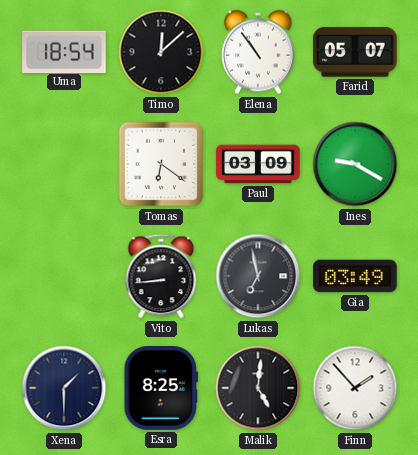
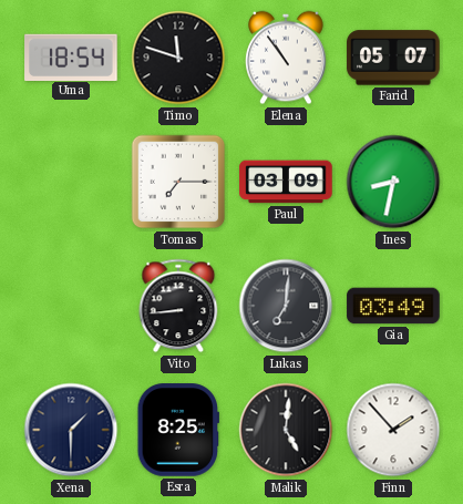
Timo: 12:08 -> 11:48 (178, 58)
Tomas: 6:21 -> 7:15 (178, 182)
Ines: 9:20 -> 8:32 (393, 182)
Lukas: 6:58 -> 7:01 (286, 306)
